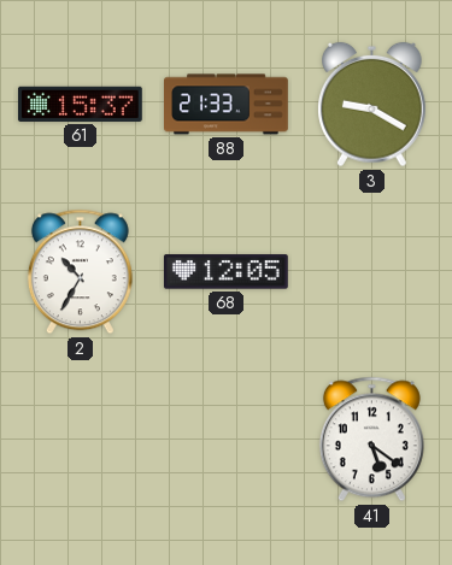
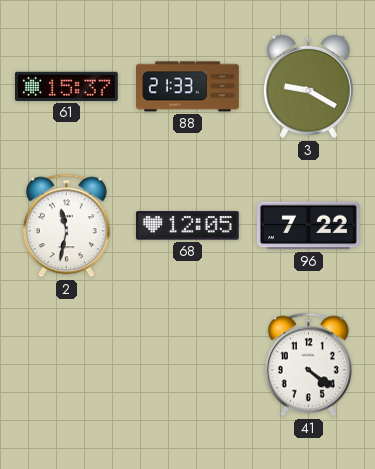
2: 10:35 -> 11:32 (66, 226)
96: none -> 7:22 (309, 226)
41: 5:21 -> 4:21 (308, 365)
